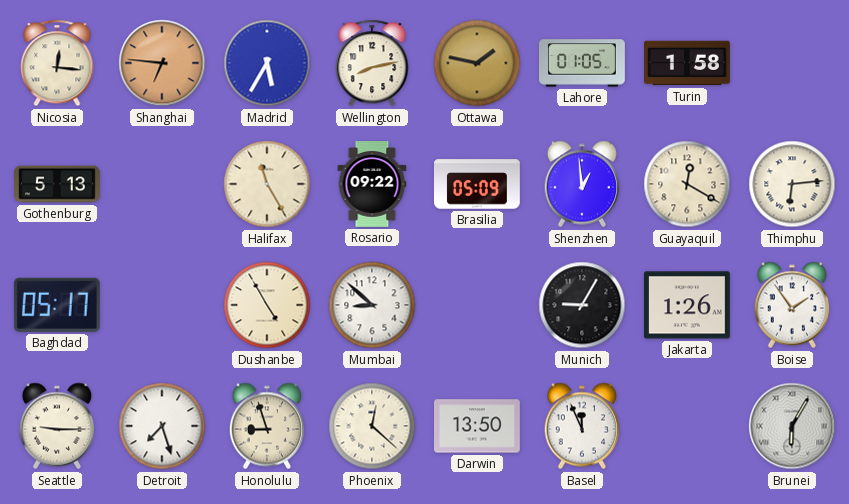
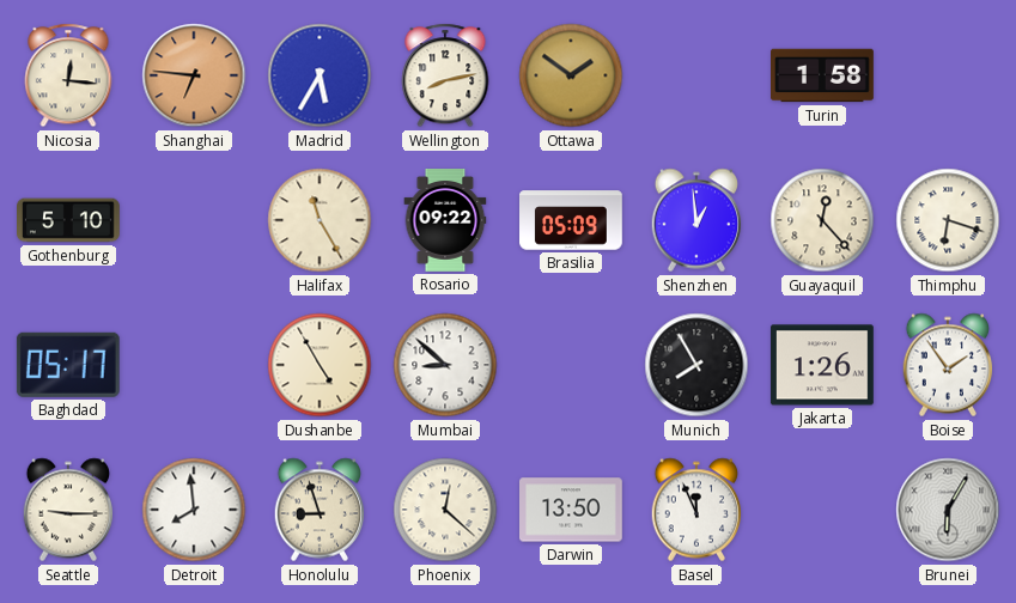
Ottawa: 1:47 -> 1:51 (571, 75)
Lahore: 01:05 -> none (583, 63)
Gothenburg: 5:13 -> 5:10 (69, 220)
Guayaquil: 12:20 -> 12:23 (822, 220)
Thimphu: 6:14 -> 6:18 (948, 220)
Munich: 9:05 -> 7:55 (696, 365)
Detroit: 7:27 -> 7:59 (194, 510)
